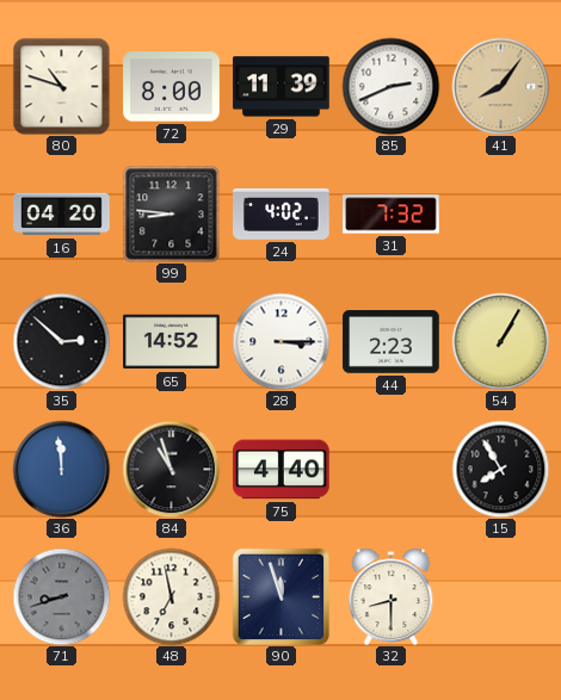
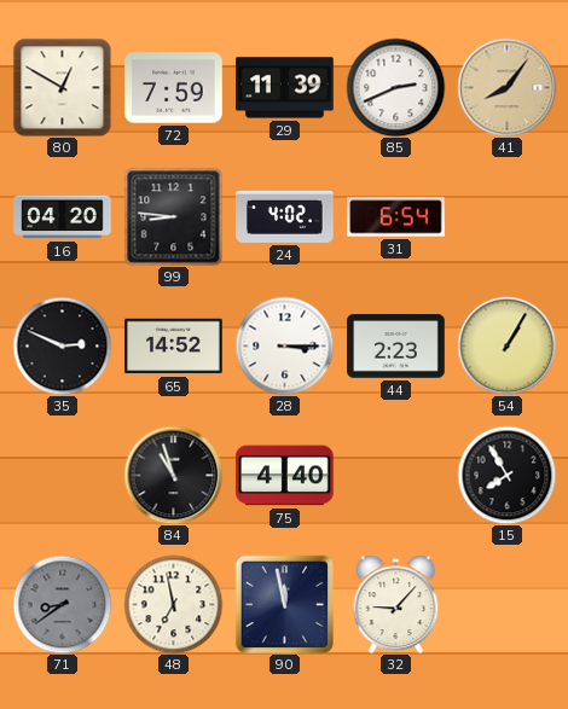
80: 10:48 -> 12:50 (62, 87)
72: 8:00 -> 7:59 (174, 88)
31: 7:32 -> 6:54 (396, 217)
35: 2:52 -> 2:49 (62, 345)
36: 11:59 -> none (61, 469)
71: 8:42 -> 8:39 (62, 604)
90: 11:57 -> 11:58 (284, 604)
32: 8:30 -> 9:07 (396, 604)
